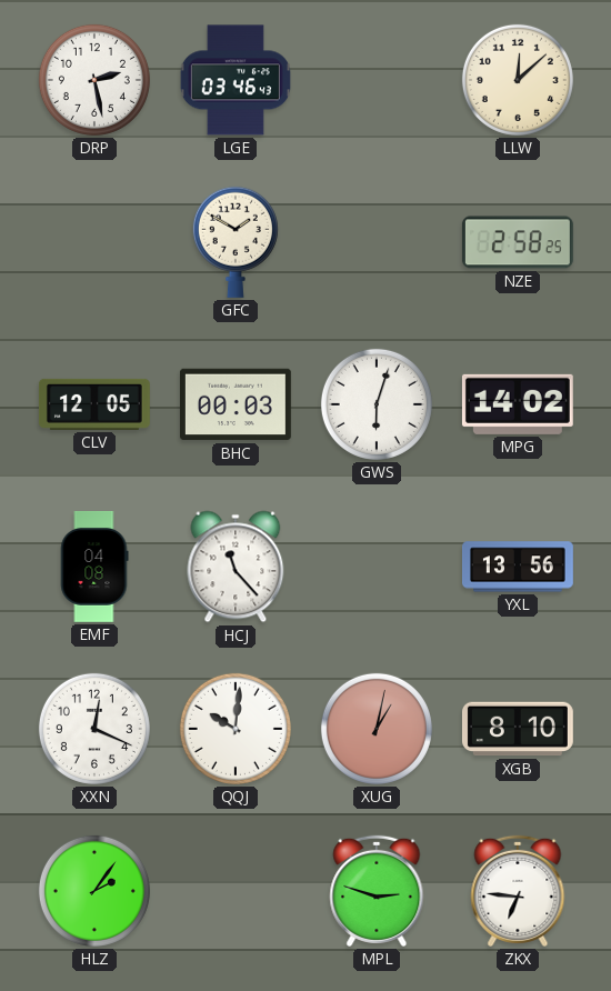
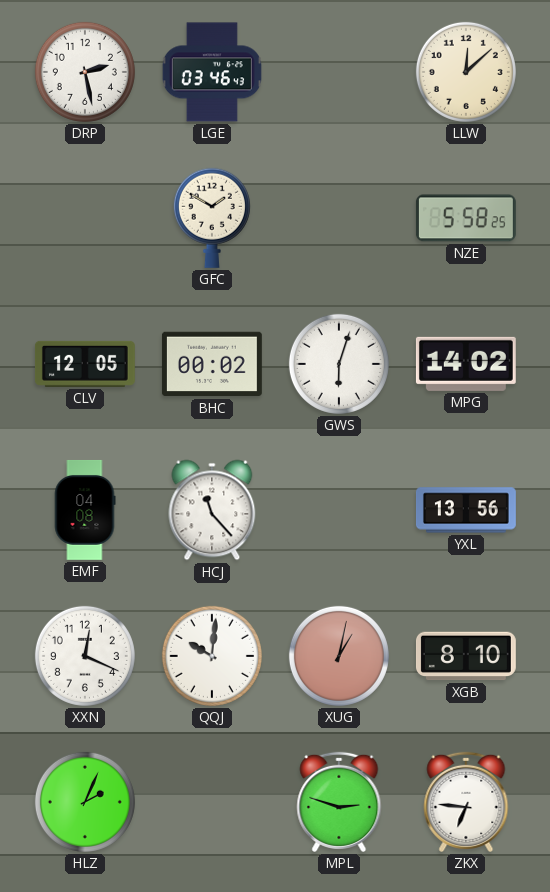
NZE: 2:58 -> 5:58 (466, 218)
BHC: 00:03 -> 00:02 (212, 364)
HLZ: 2:06 -> 2:04 (85, 802)
